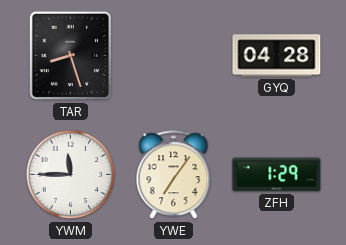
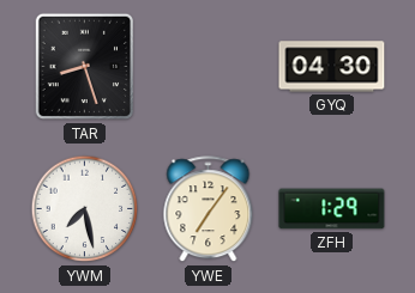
GYQ: 04:28 -> 04:30 (332, 67)
YWM: 11:45 -> 7:28 (85, 209)
